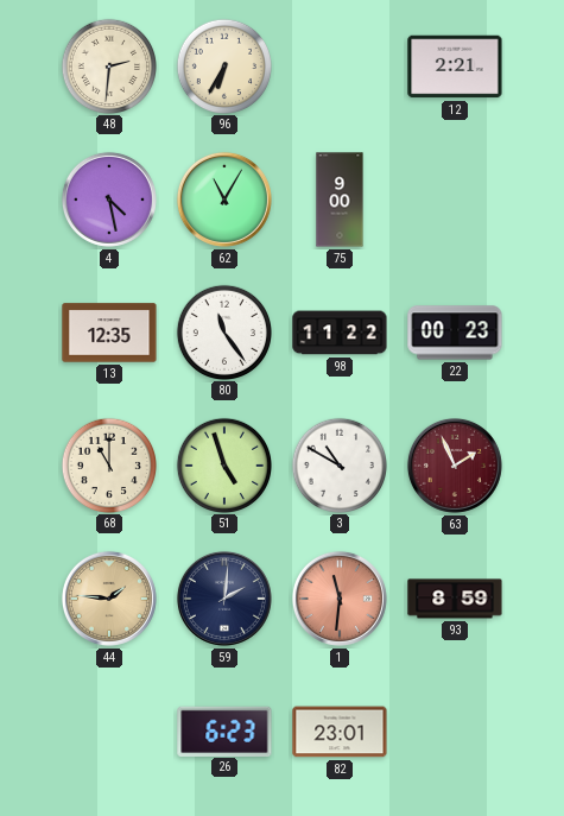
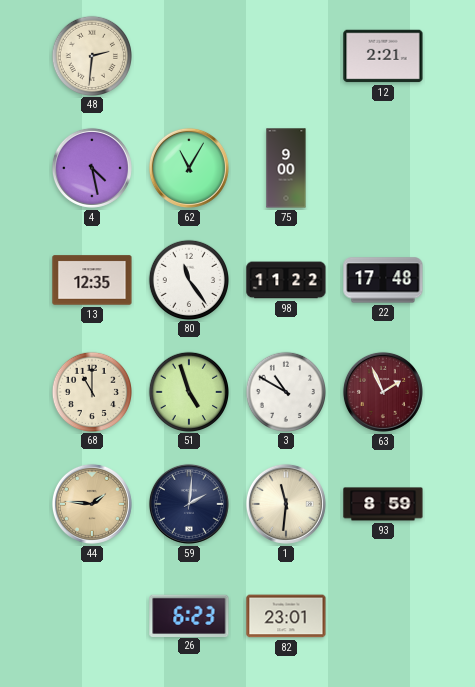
96: 6:35 -> none (223, 65)
22: 00:23 -> 17:48 (383, 280)
1 dial: salmon -> cream (286, 504)
